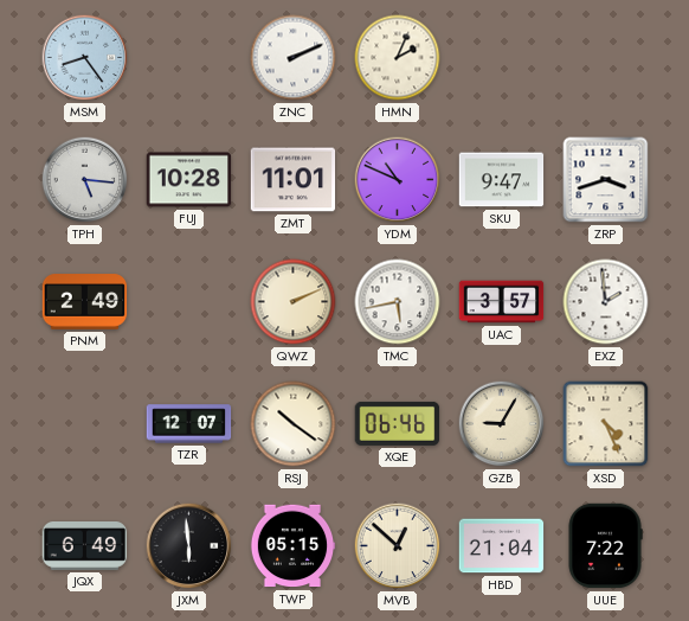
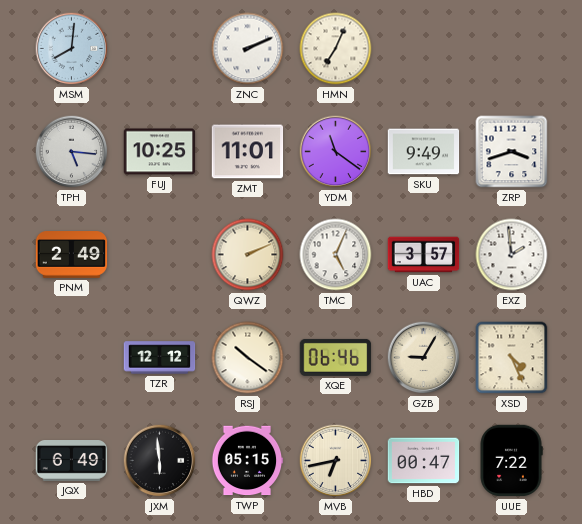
MSM: 8:24 -> 8:01 (72, 49)
HMN: 2:04 -> 7:04 (336, 49)
FUJ: 10:28 -> 10:25 (160, 152)
YDM: 10:49 -> 11:21 (336, 152)
SKU: 9:47 -> 9:49 (424, 152)
TMC: 5:43 -> 5:04 (336, 255)
TZR: 12:07 -> 12:12 (160, 358)
MVB: 12:52 -> 6:43 (336, 461)
HBD: 21:04 -> 00:47 (424, 461)
